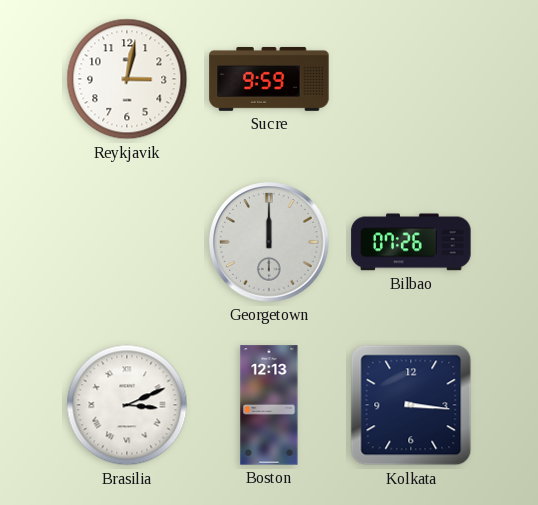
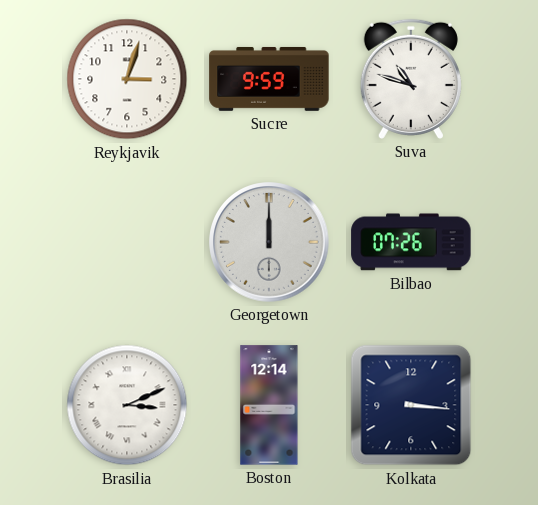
Reykjavik: 3:02 -> 3:03 (127, 79)
Suva: none -> 10:48 (411, 79)
Boston: 12:13 -> 12:14 (269, 405)
